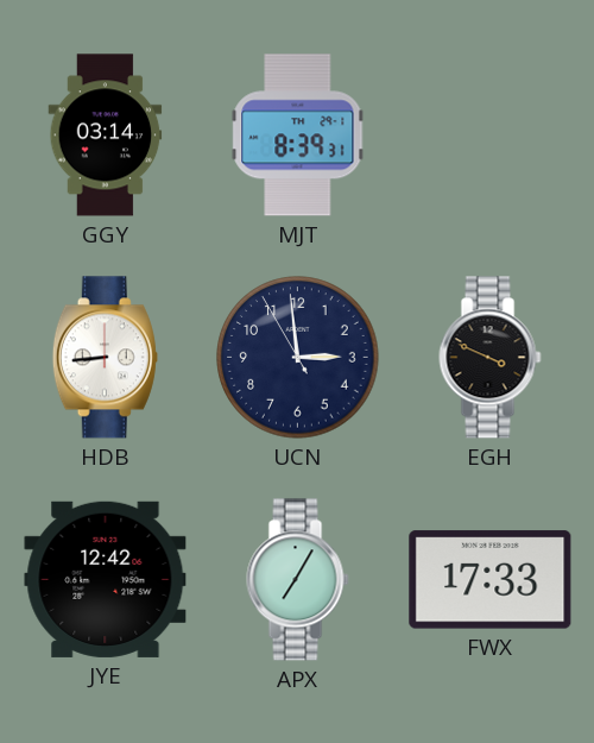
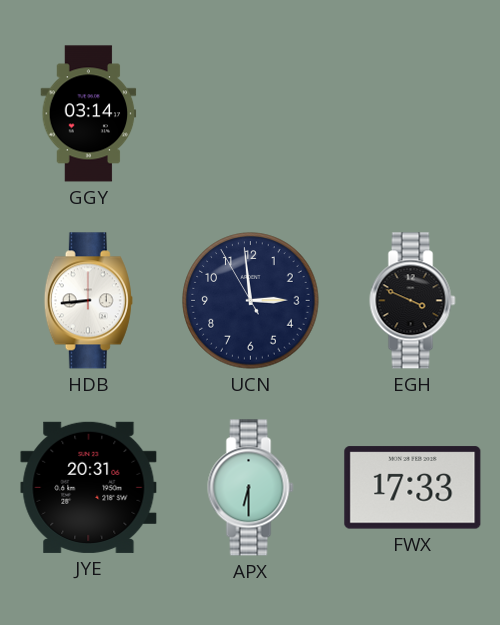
MJT: 8:39 -> none (298, 136)
JYE: 12:42 -> 20:31 (89, 487)
APX: 7:05 -> 6:30 (251, 488)
